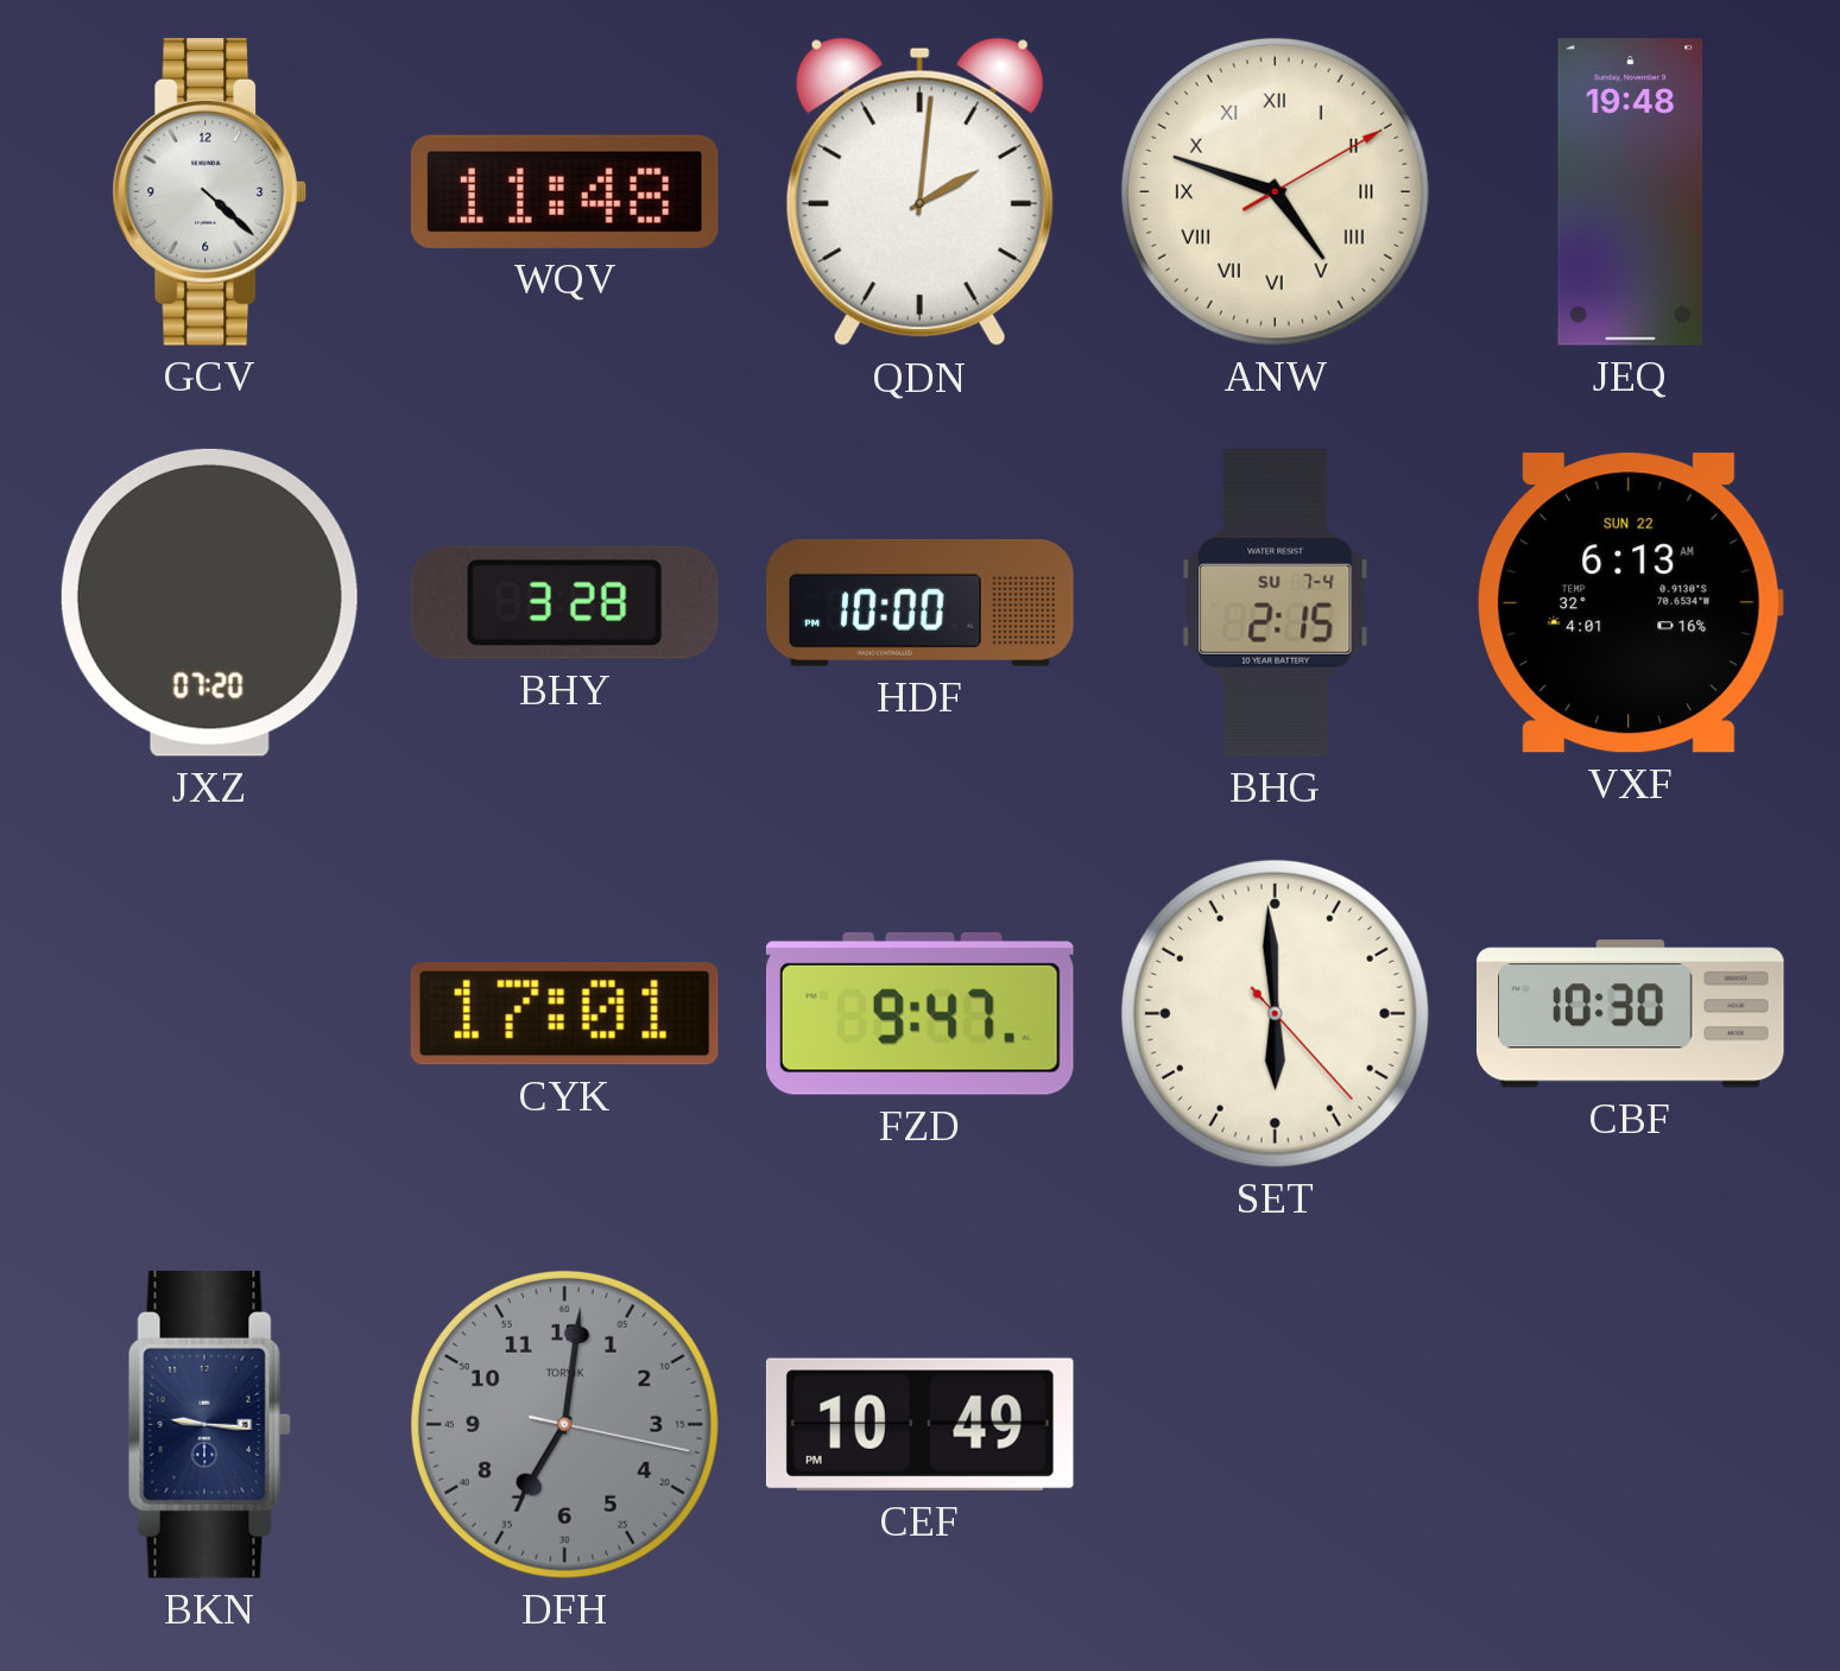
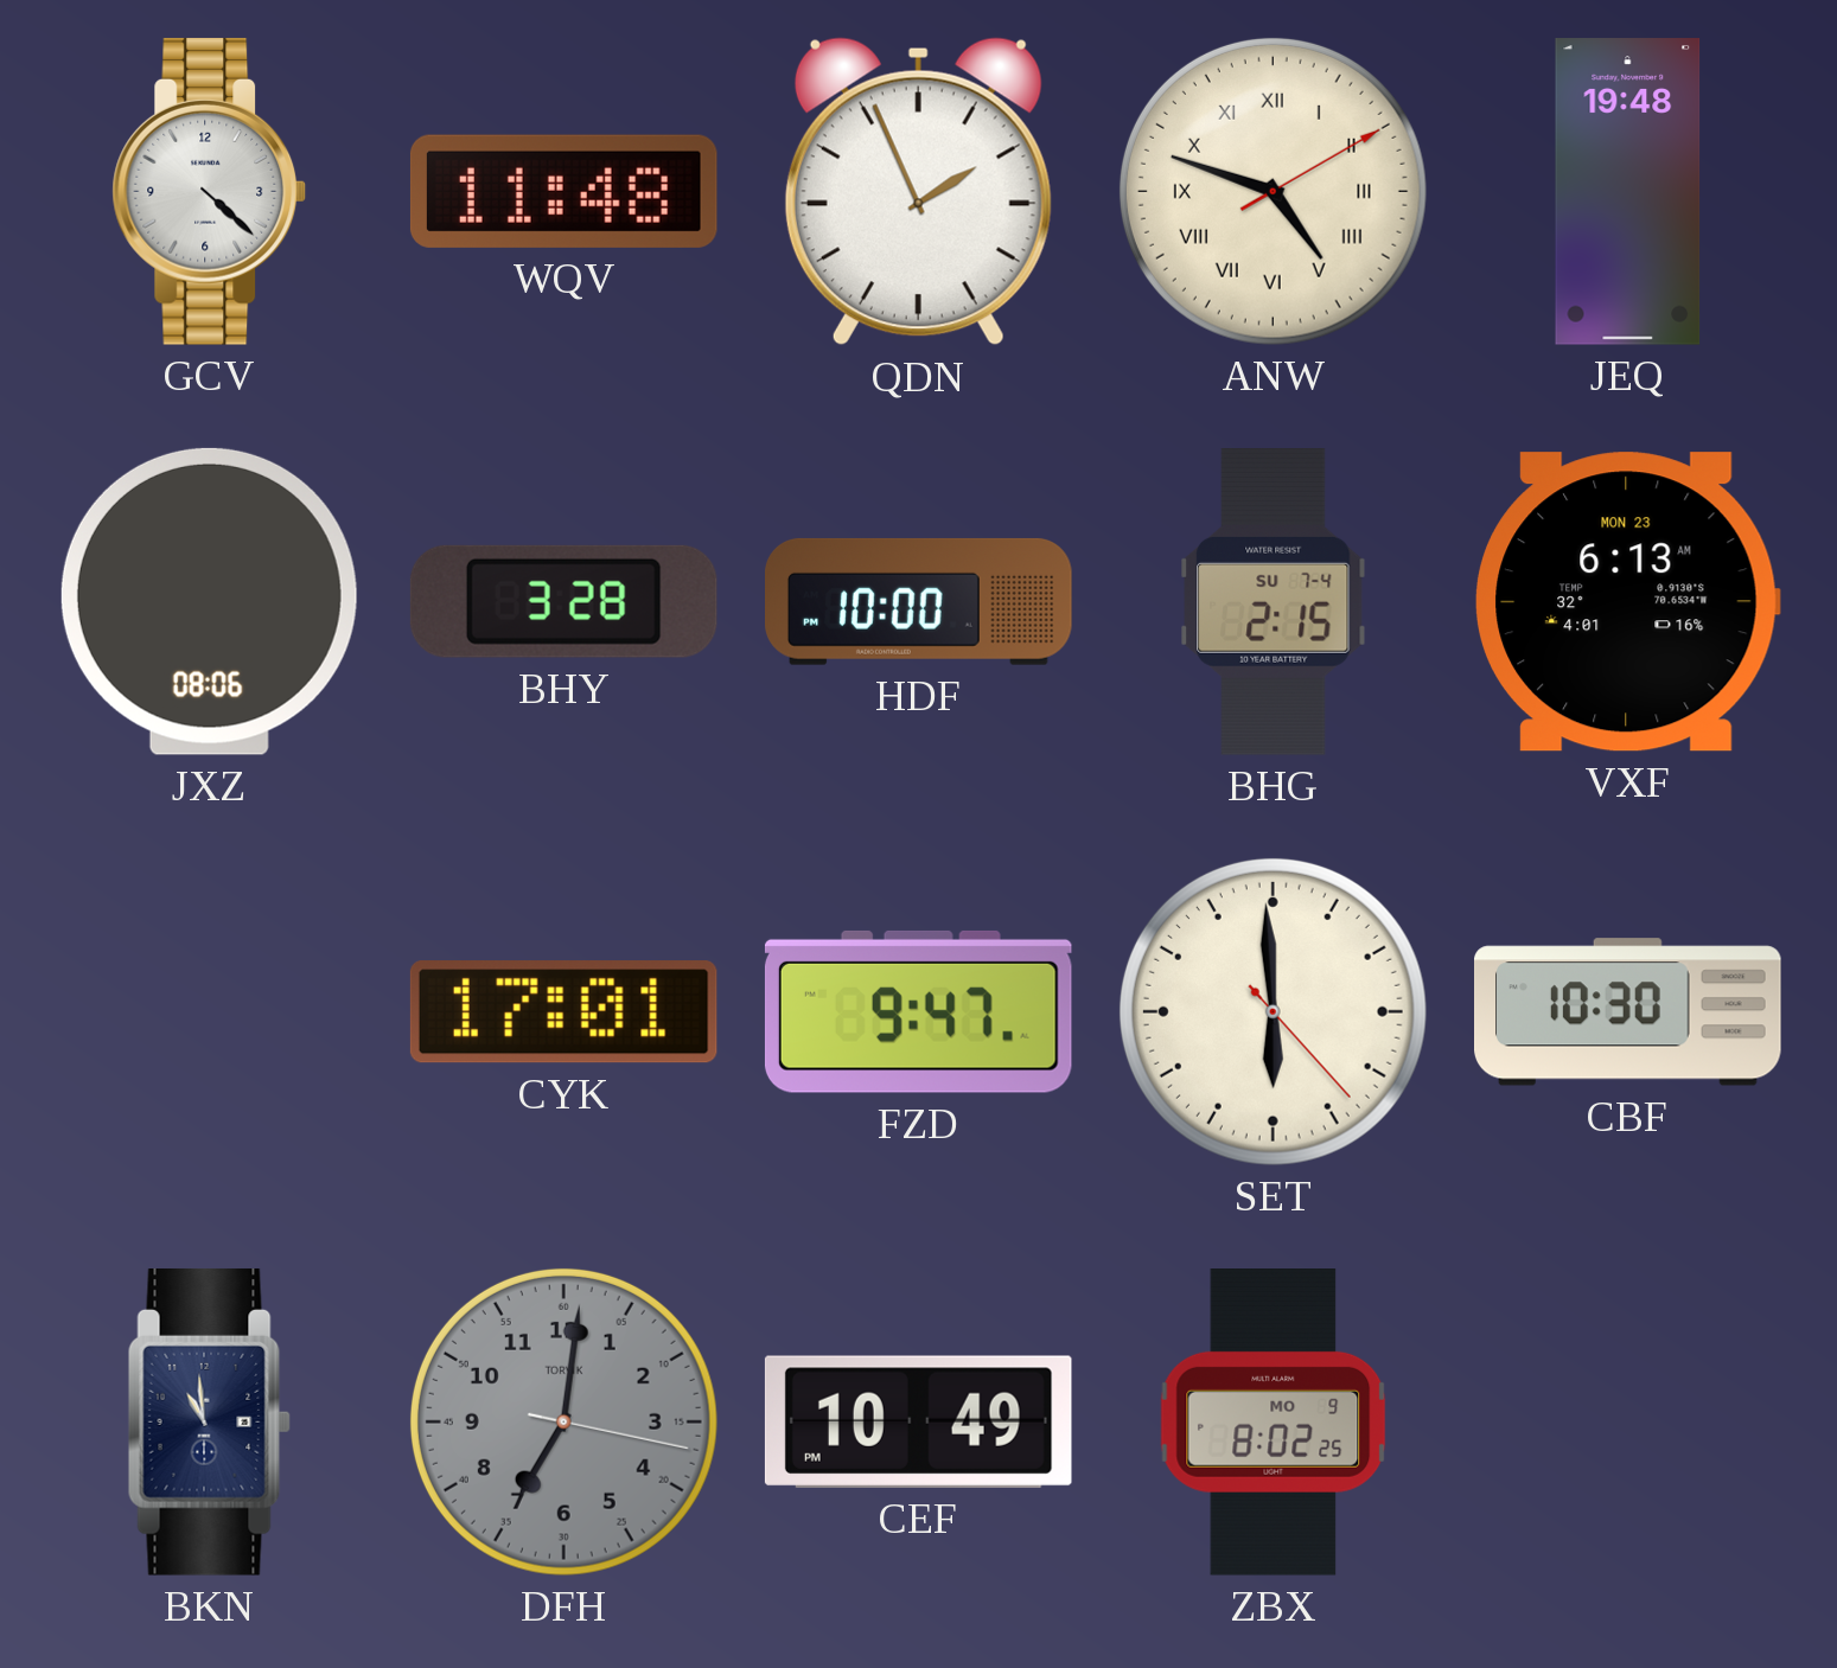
QDN: 2:01 -> 1:56 (918, 192)
JXZ: 07:20 -> 08:06 (209, 601)
VXF date: SUN 22 -> MON 23 (1628, 602)
BKN: 9:16 -> 10:59 (209, 1421)
ZBX: none -> 8:02 (1274, 1423)
